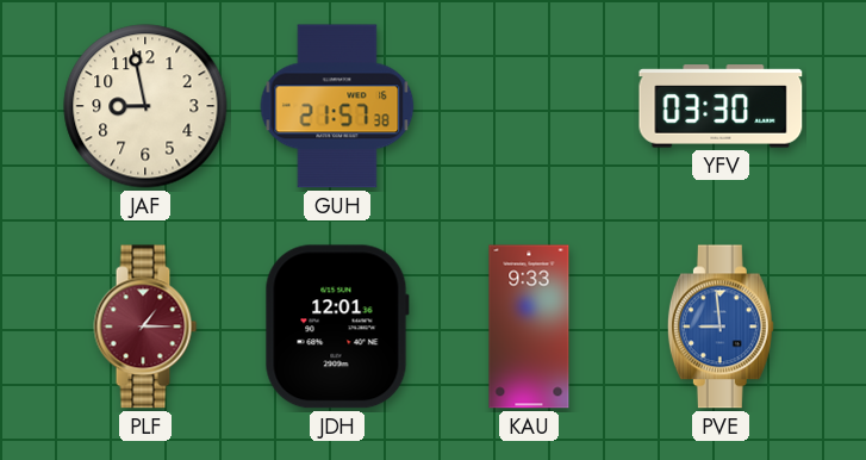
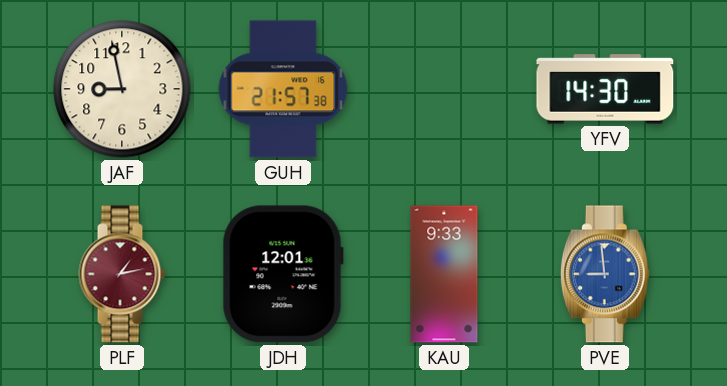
YFV: 03:30 -> 14:30 (605, 89)
PLF: 1:15 -> 1:13 (122, 274)
